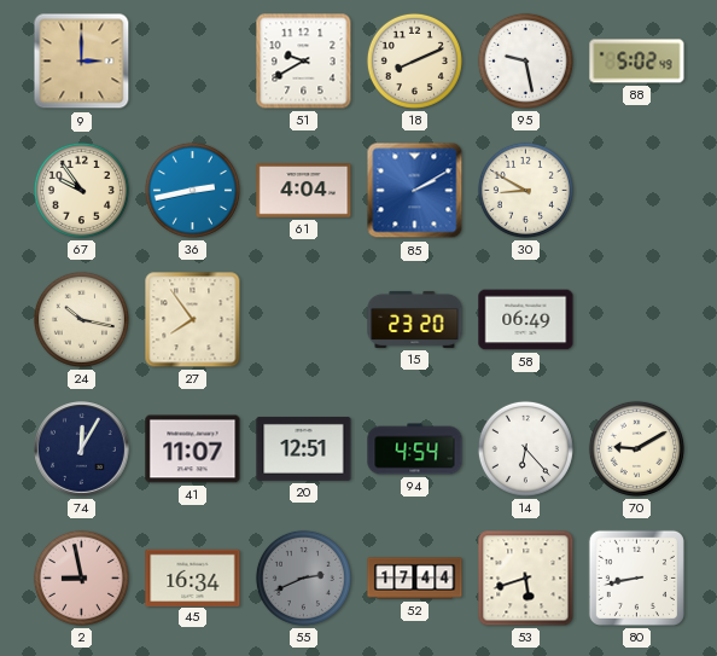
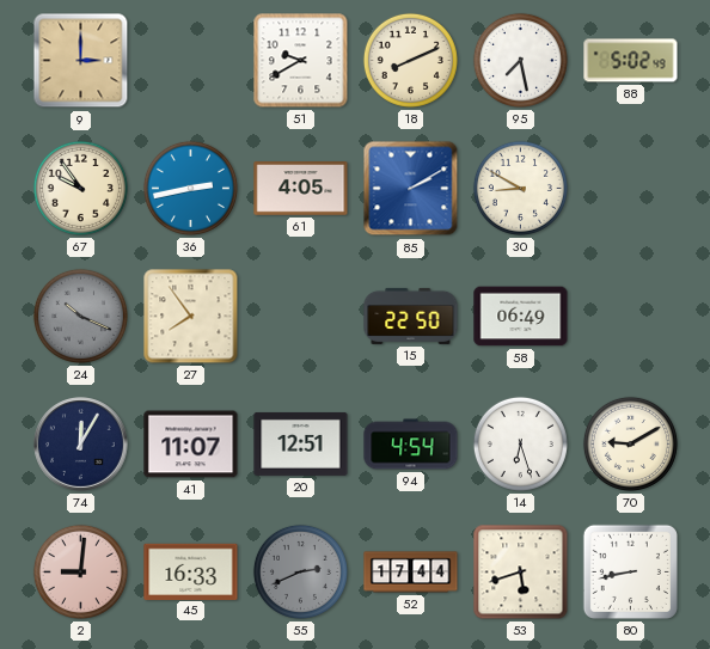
95: 9:28 -> 7:28 (520, 60)
61: 4:04 -> 4:05 (301, 189)
24: 10:17 -> 10:19 (80, 316)
24 dial: cream -> grey (80, 316)
15: 23:20 -> 22:50 (411, 316)
14: 6:23 -> 6:27 (520, 443)
2: 8:58 -> 9:01 (80, 571)
45: 16:34 -> 16:33 (191, 571)
